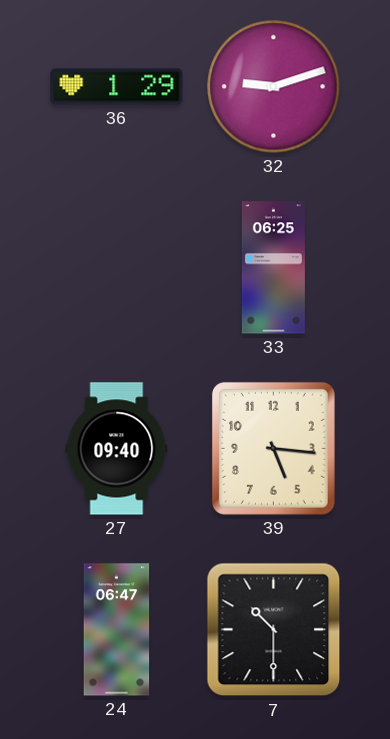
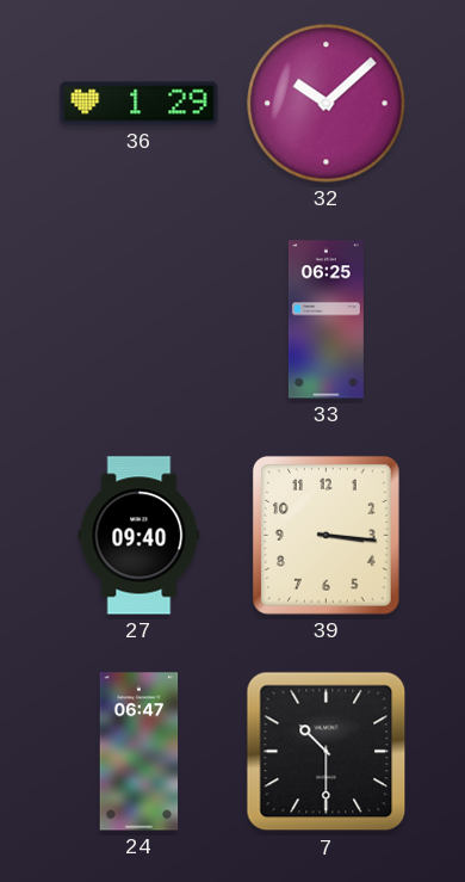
32: 9:12 -> 10:08 (327, 104)
39: 5:16 -> 3:16 (325, 535)
